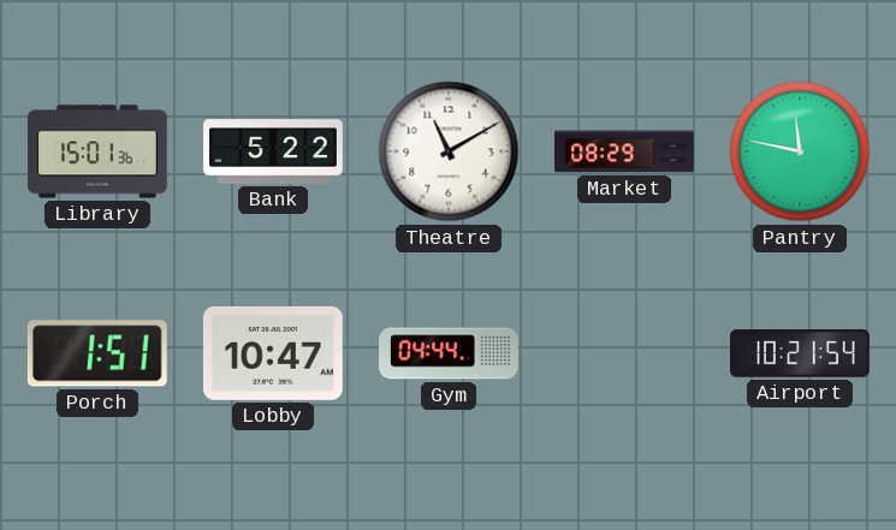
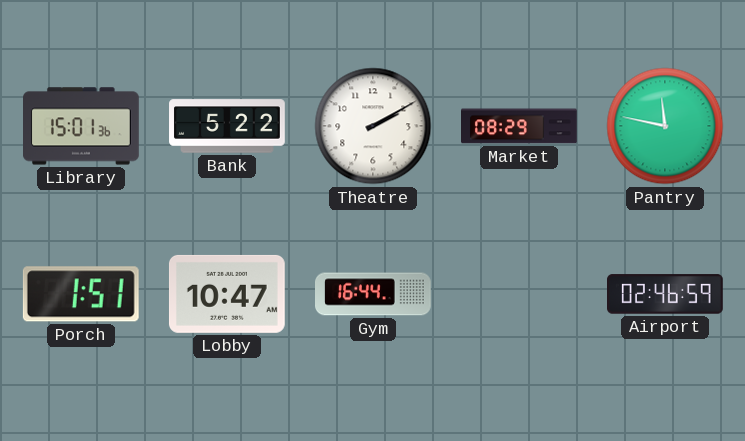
Theatre: 11:10 -> 2:10 (373, 126)
Gym: 04:44 -> 16:44 (374, 294)
Airport: 10:21 -> 02:46 (666, 294)
